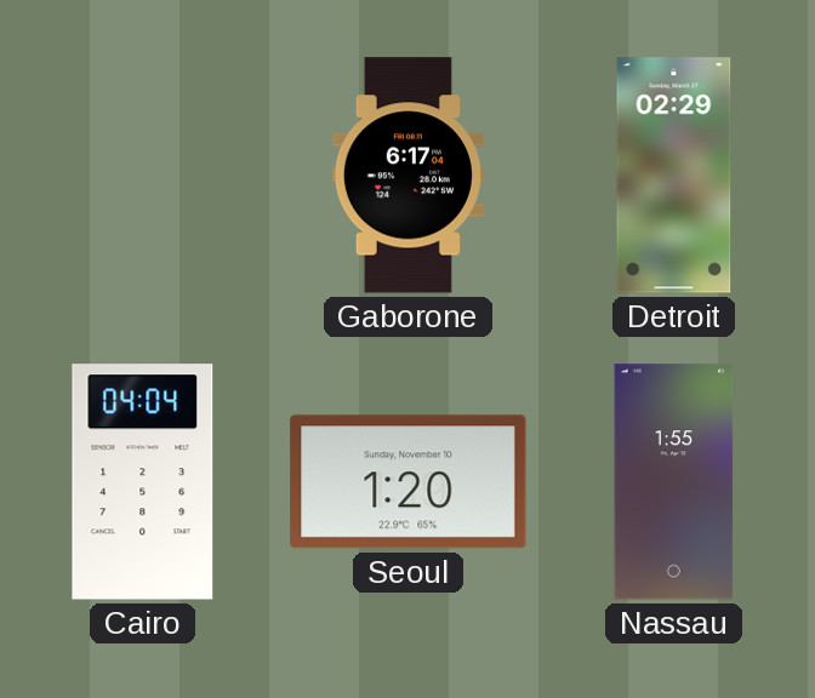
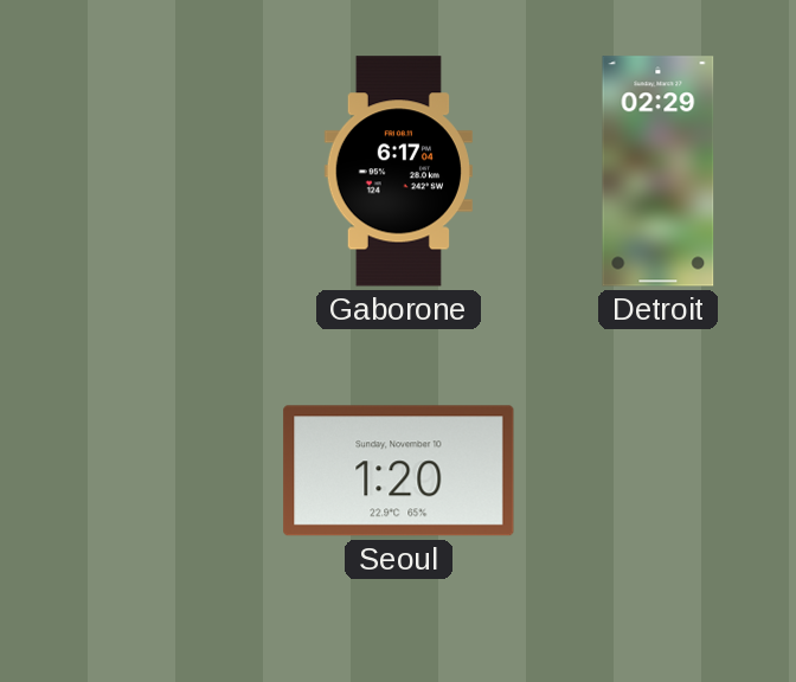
Cairo: 04:04 -> none (143, 482)
Nassau: 1:55 -> none (674, 482)
